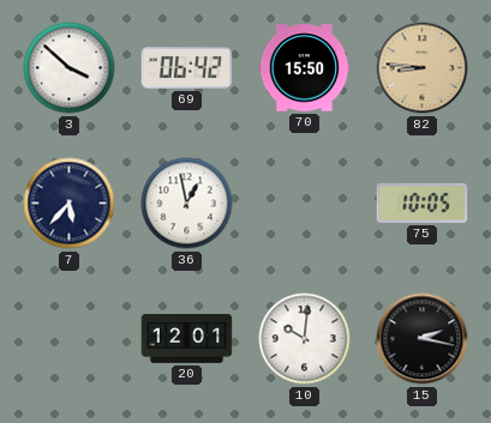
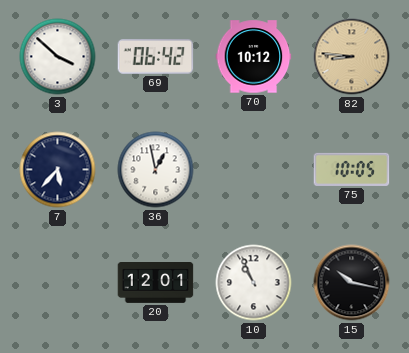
70: 15:50 -> 10:12 (254, 57)
10: 10:01 -> 10:56 (254, 283)
15: 2:17 -> 10:17 (352, 283)
